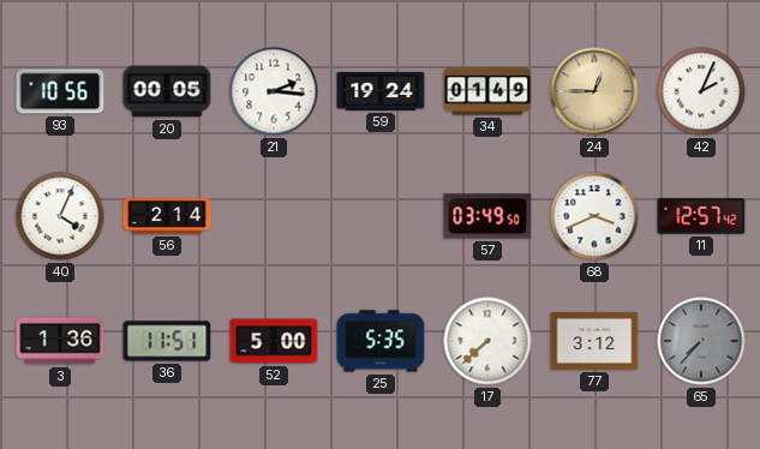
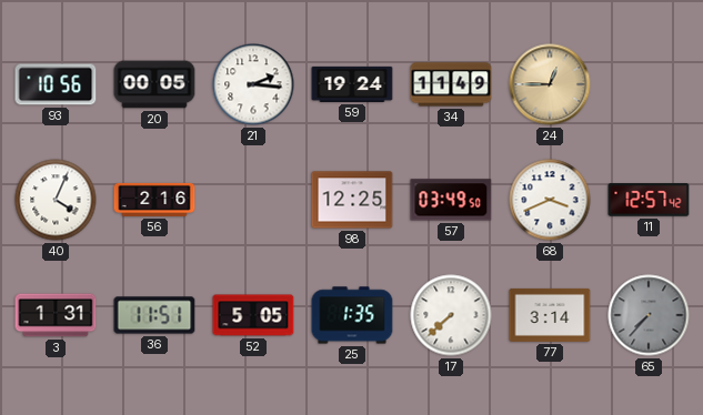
34: 01:49 -> 11:49 (451, 84)
42: 2:04 -> none (701, 91)
56: 2:14 -> 2:16 (154, 200)
98: none -> 12:25 (352, 200)
3: 1:36 -> 1:31 (56, 315)
52: 5:00 -> 5:05 (253, 315)
25: 5:35 -> 1:35 (352, 315)
77: 3:12 -> 3:14 (550, 315)
